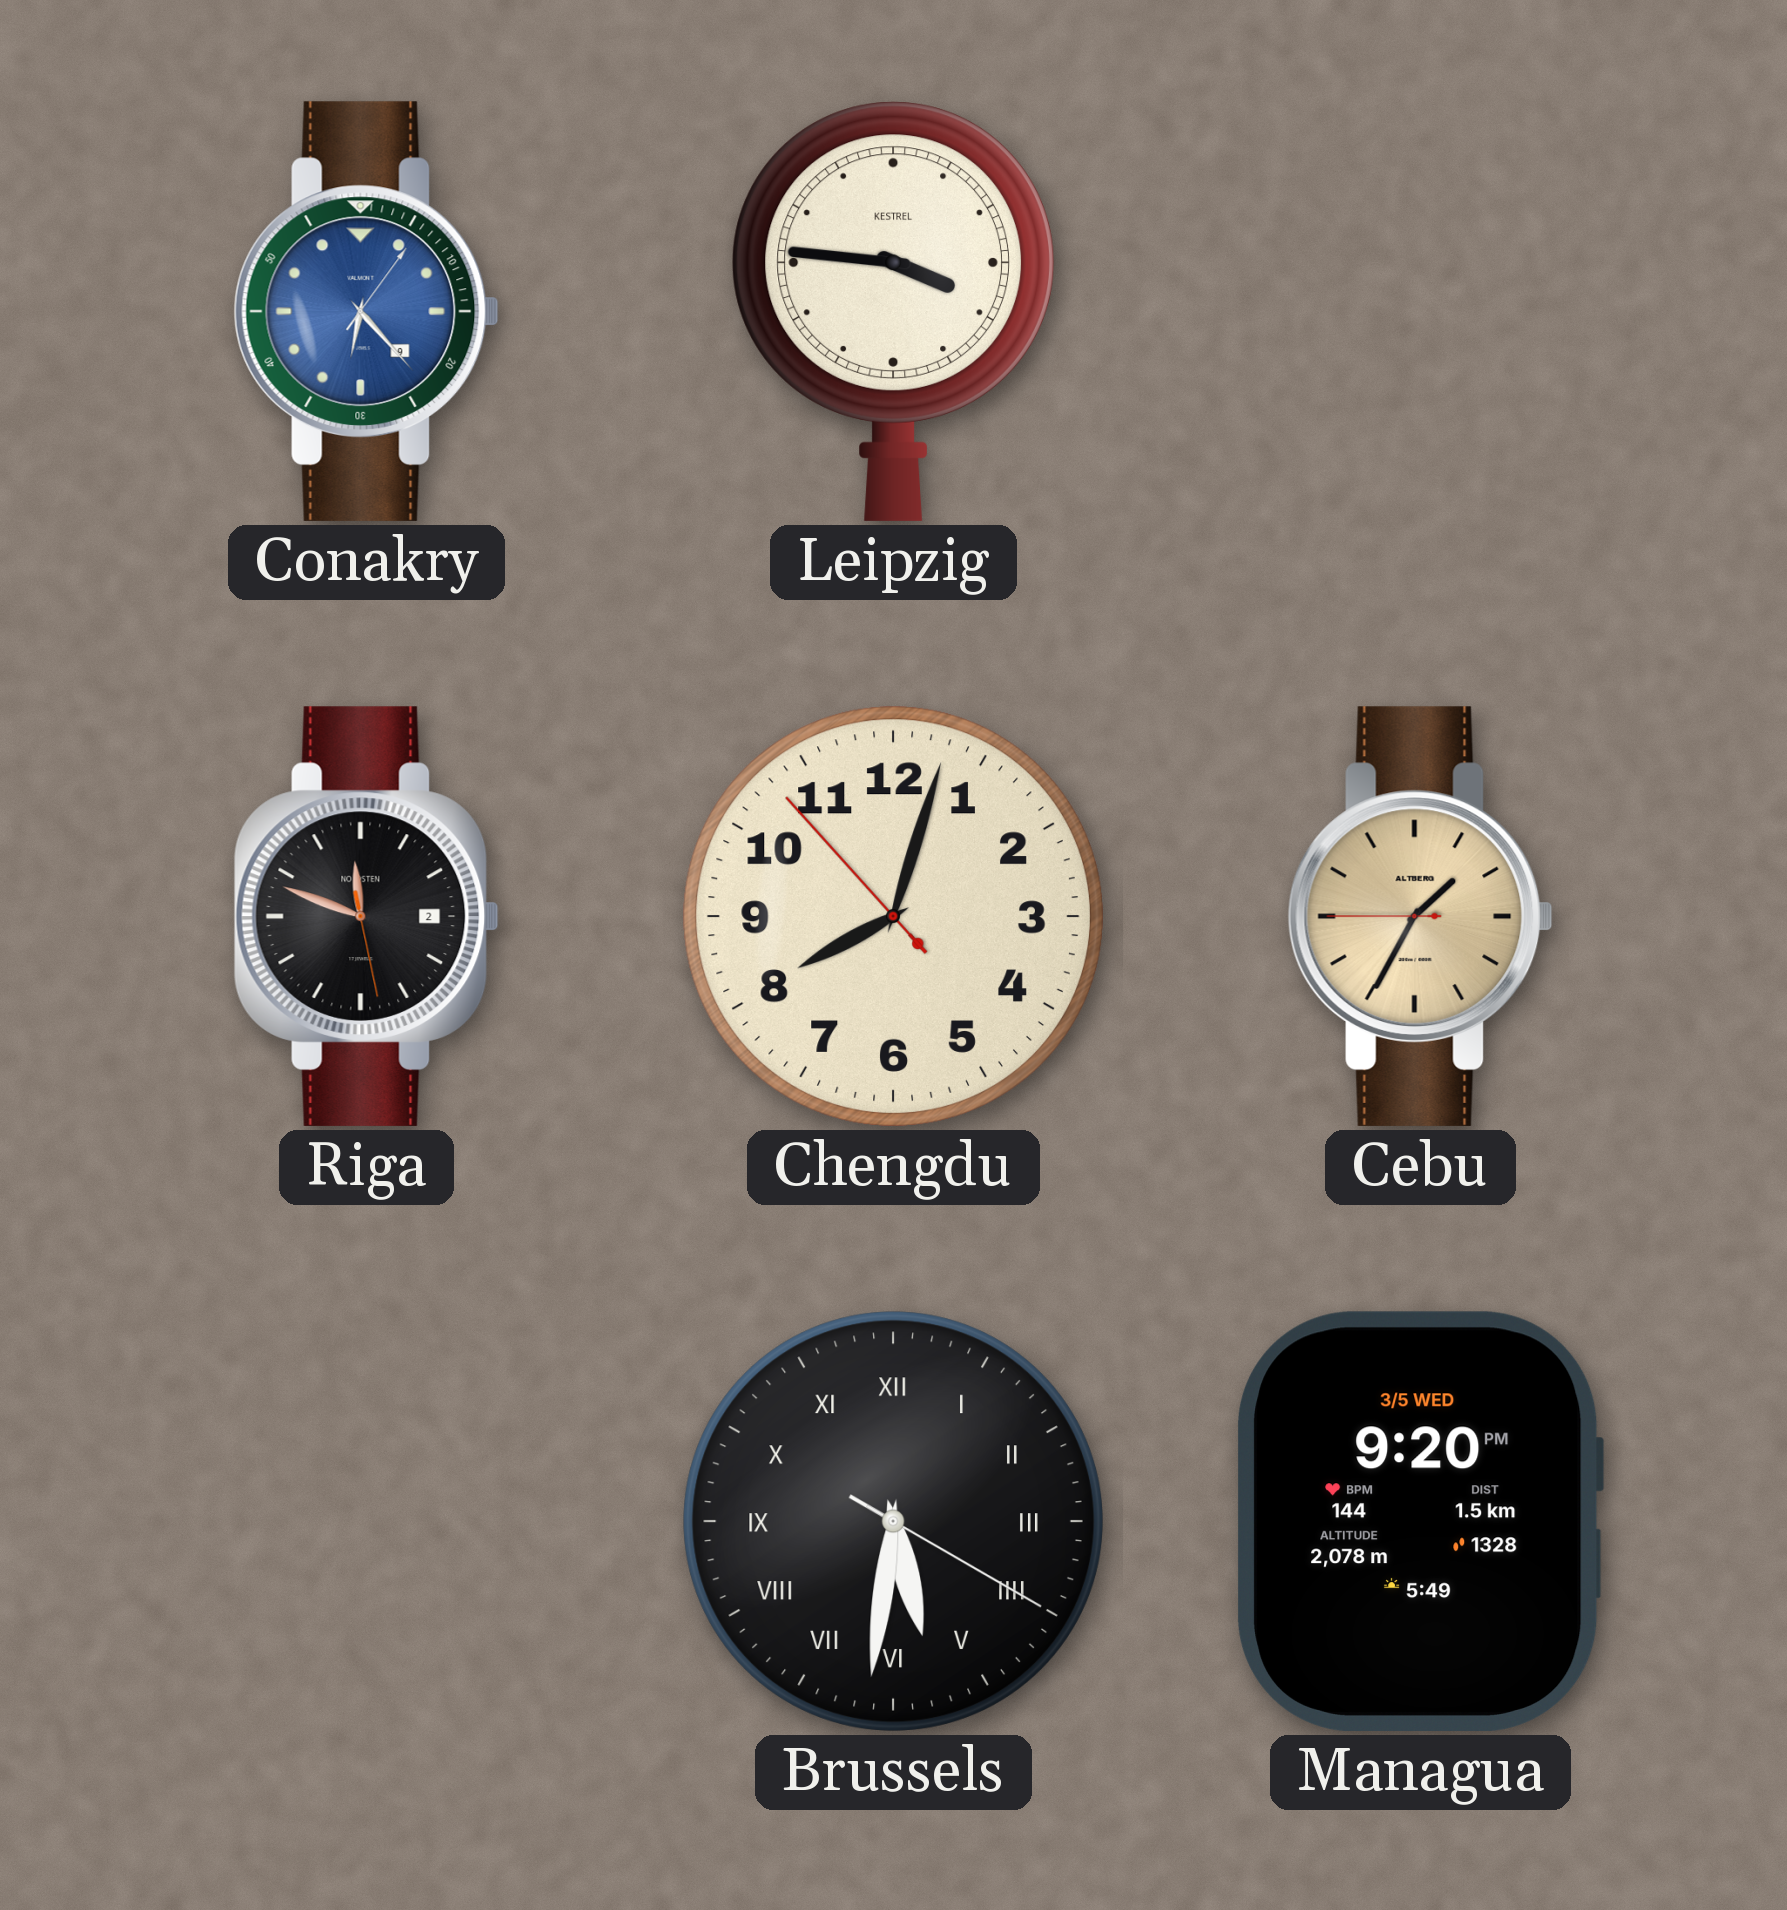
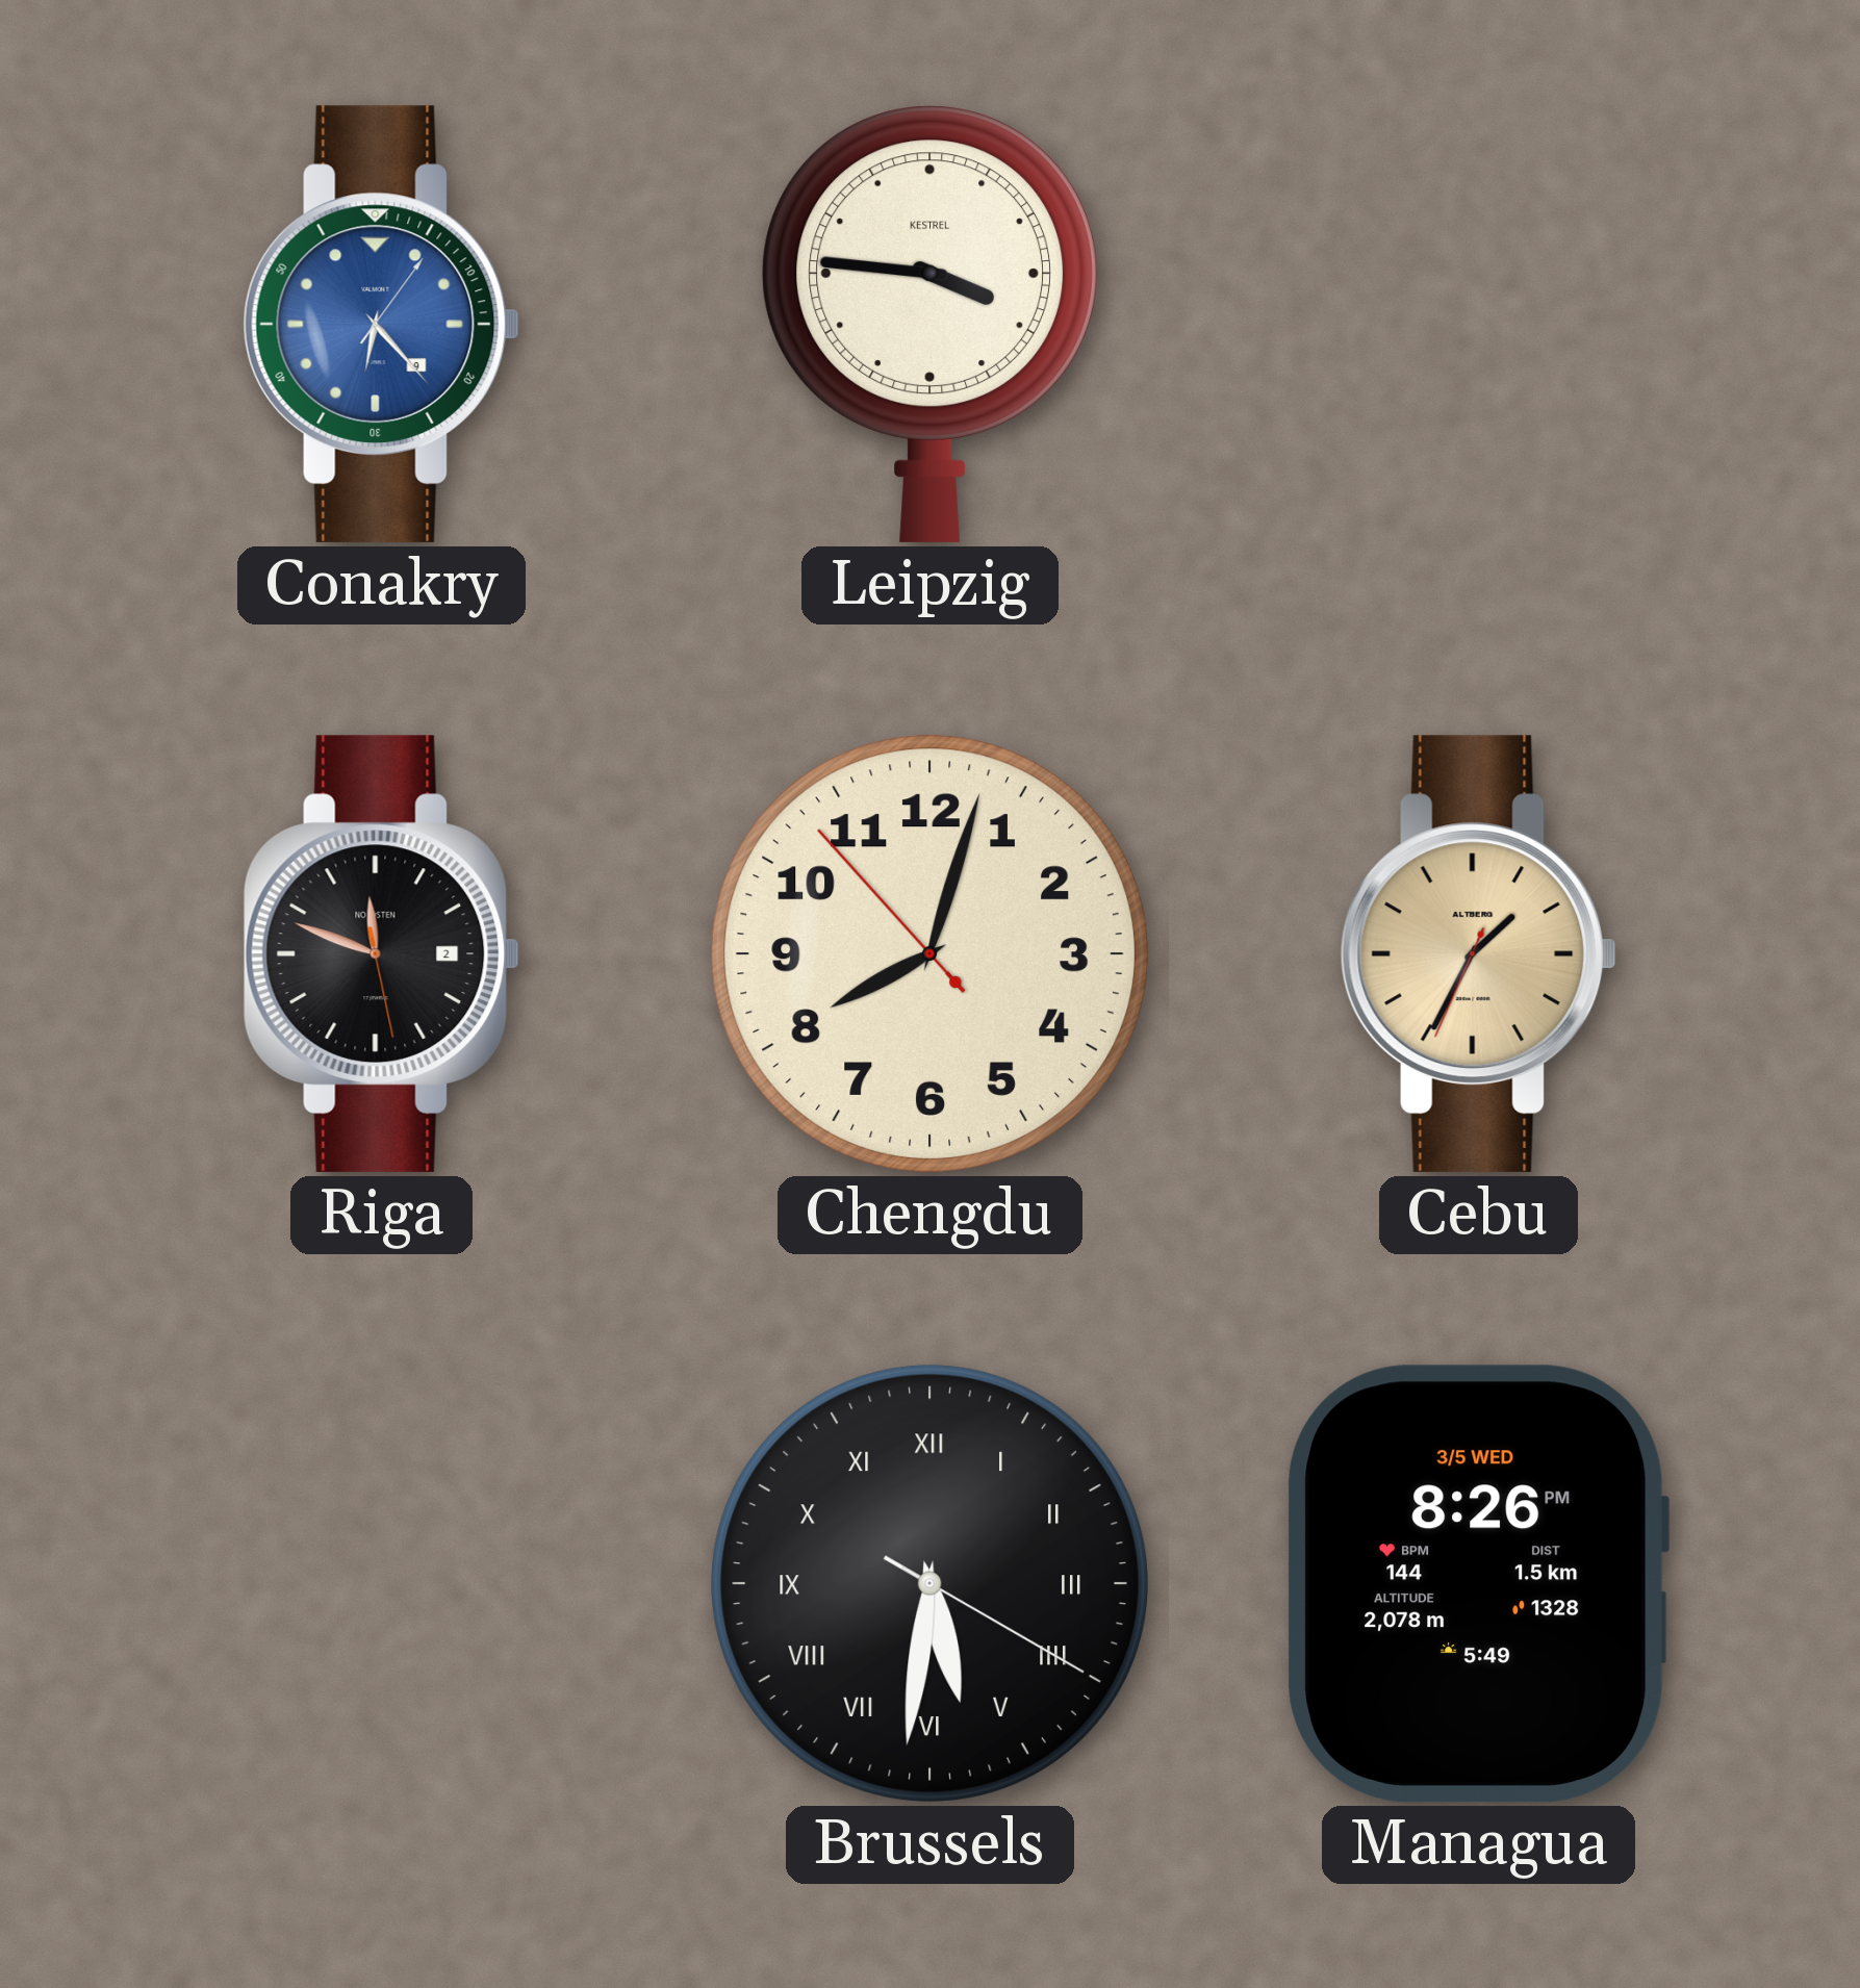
Cebu: 1:34:45 -> 1:34:34 (1478, 953)
Managua: 9:20 -> 8:26 (1479, 1583)
